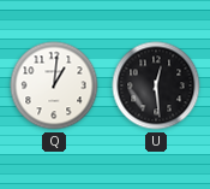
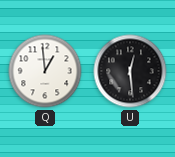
Q: 1:01 -> 12:59 (45, 71)
